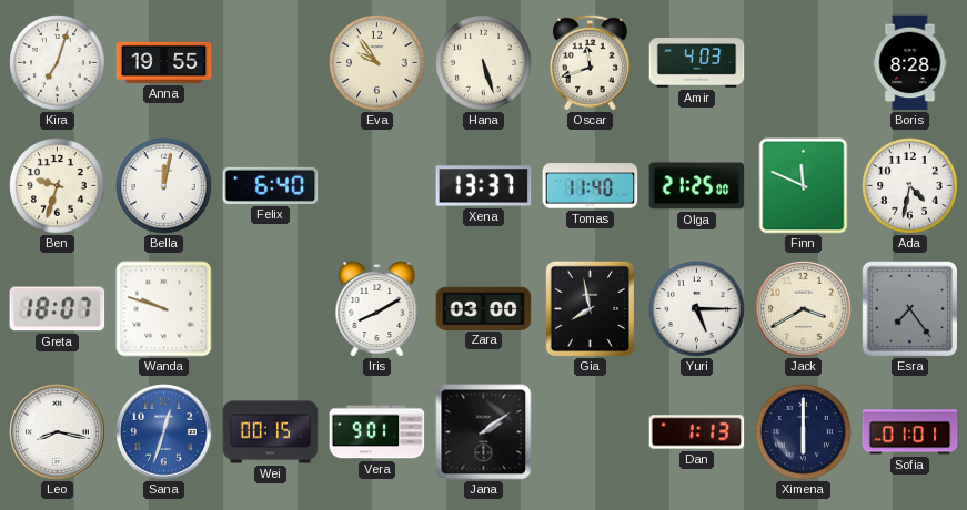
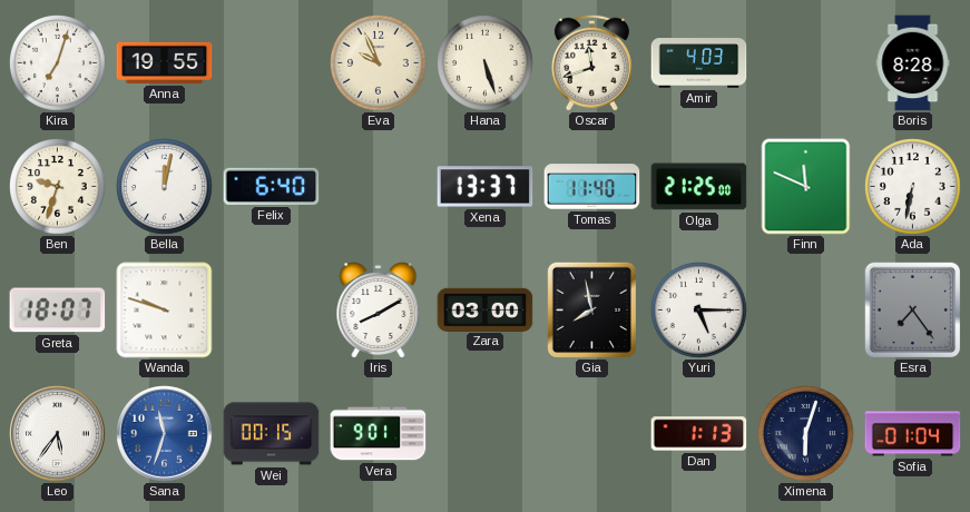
Eva: 9:54 -> 9:56 (379, 63)
Ada: 4:32 -> 6:32 (913, 187)
Jack: 3:40 -> none (804, 309)
Leo: 8:17 -> 5:36 (58, 434)
Sana: 12:33 -> 11:33 (165, 434)
Jana: 2:09 -> none (484, 432)
Ximena: 6:00 -> 6:03 (806, 434)
Sofia: 01:01 -> 01:04 (913, 434)
